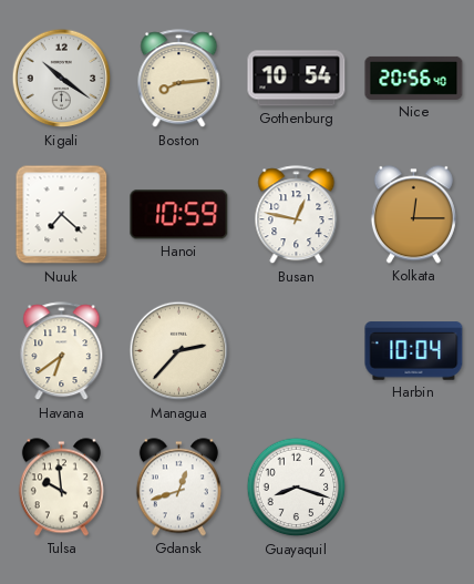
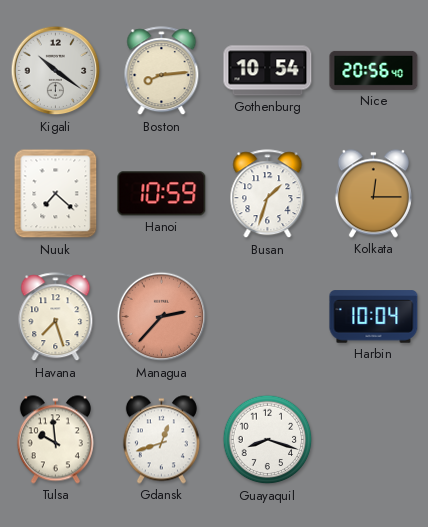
Busan: 12:47 -> 1:33 (268, 194)
Havana: 6:39 -> 7:27 (56, 317)
Managua dial: cream -> salmon (162, 317)
